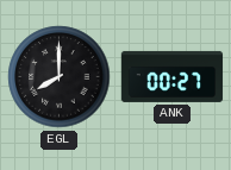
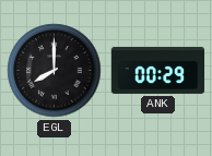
ANK: 00:27 -> 00:29 (158, 70)
